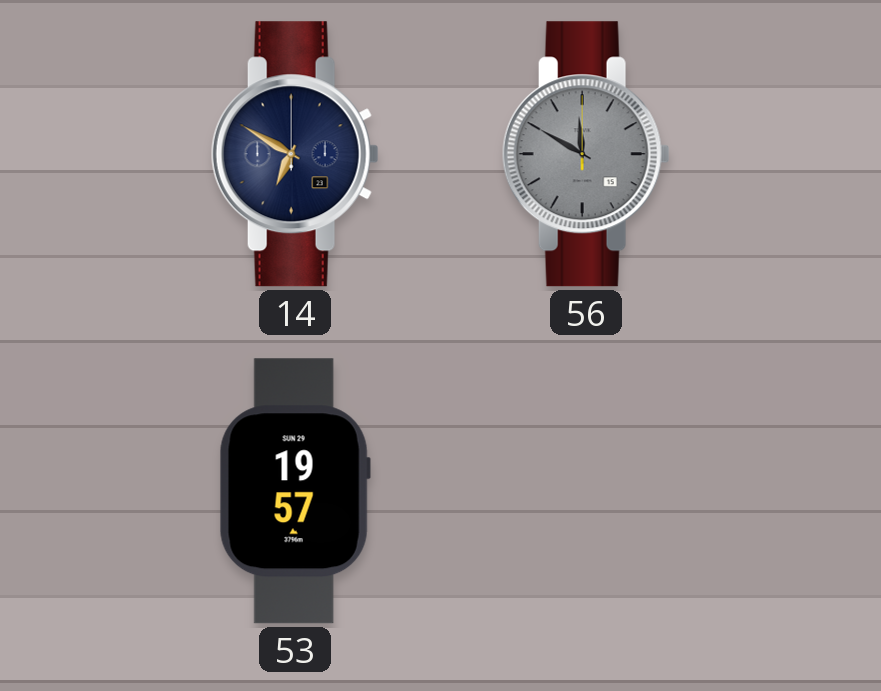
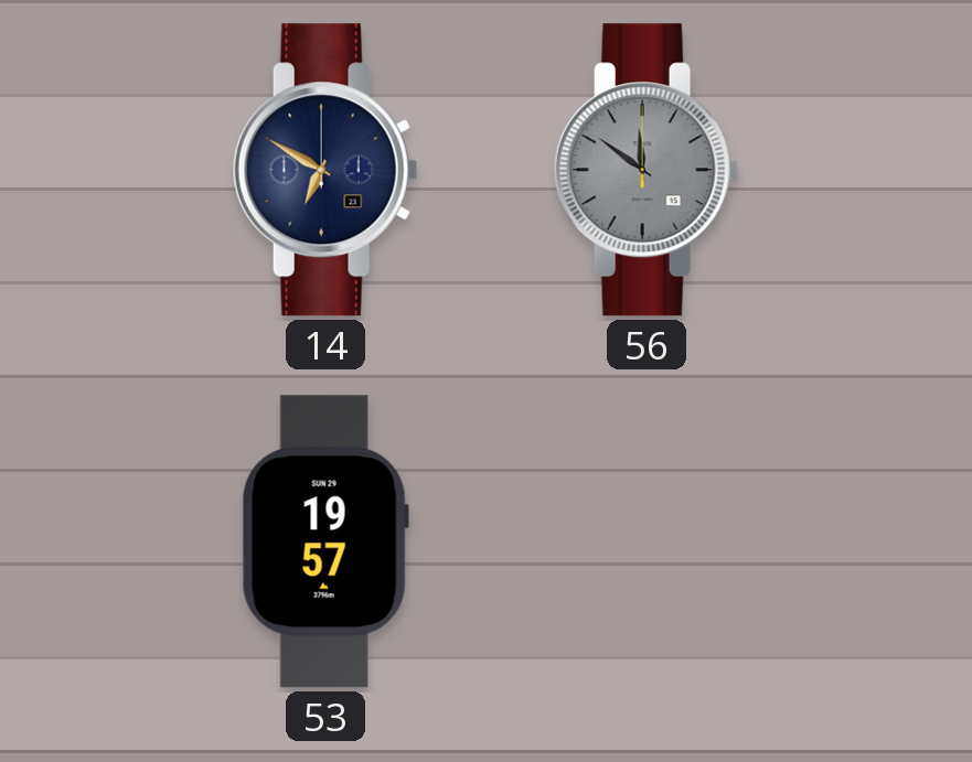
56: 11:50 -> 11:51 (647, 170)
